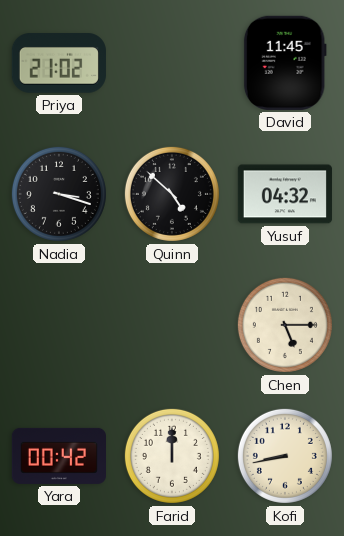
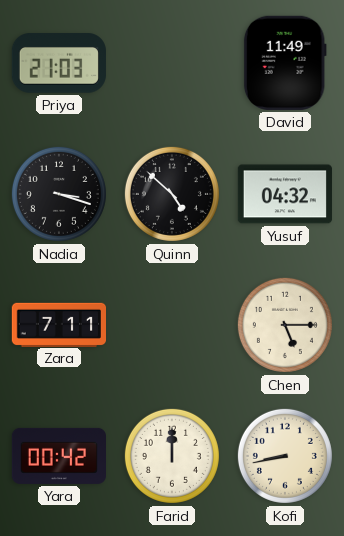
Priya: 21:02 -> 21:03 (59, 63)
David: 11:45 -> 11:49 (285, 63)
Zara: none -> 7:11 (58, 324)
